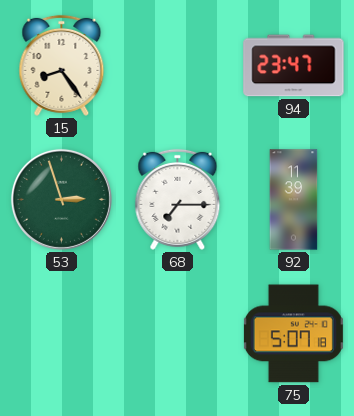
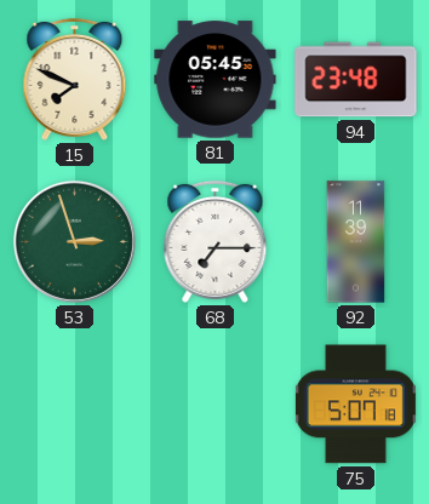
15: 8:24 -> 7:49 (75, 79)
81: none -> 05:45 (216, 80)
94: 23:47 -> 23:48 (356, 80)
